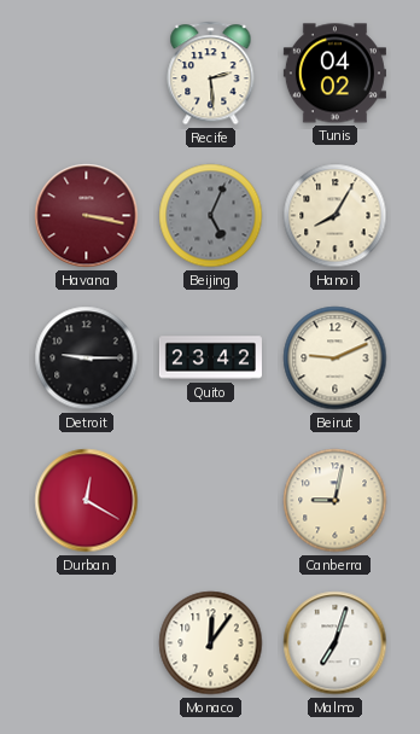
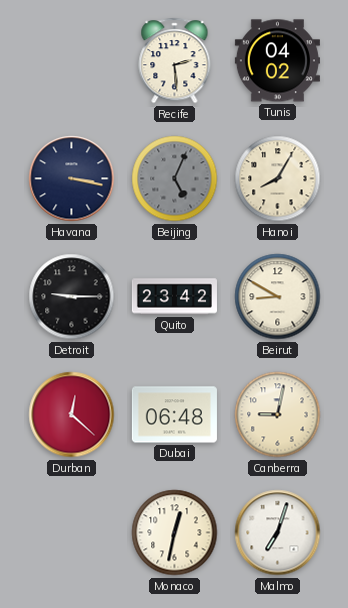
Havana dial: burgundy -> navy (72, 179)
Beirut: 9:11 -> 8:50 (278, 297)
Durban: 12:20 -> 12:22 (72, 415)
Dubai: none -> 06:48 (174, 415)
Monaco: 12:06 -> 12:32 (175, 533)
